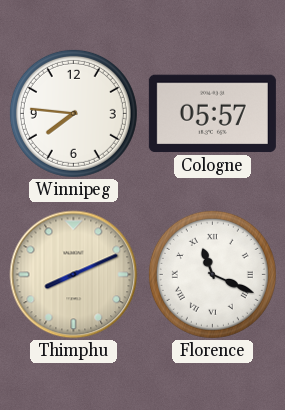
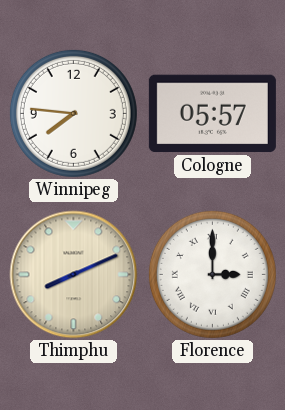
Florence: 11:19 -> 3:00 (212, 274)
